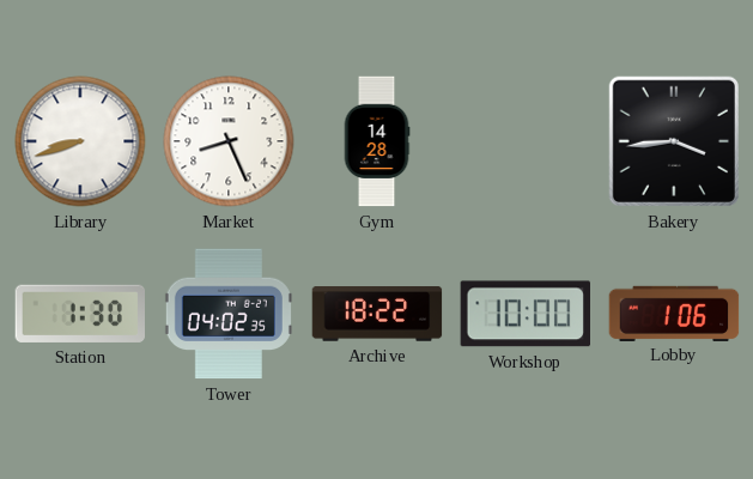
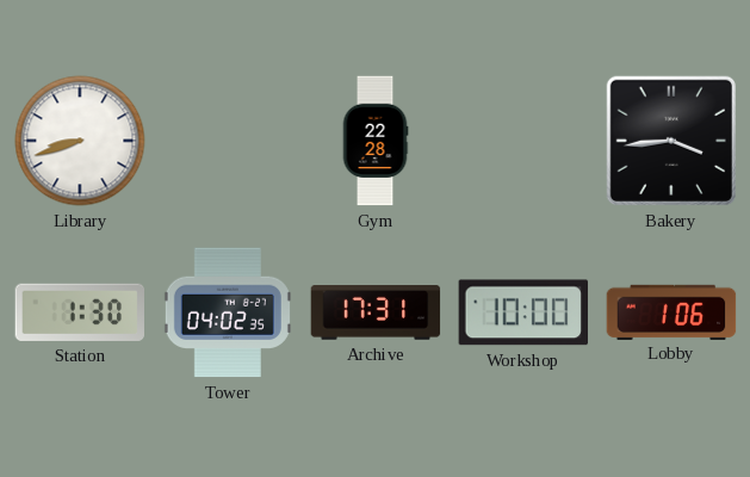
Market: 8:26 -> none (229, 141)
Gym: 14:28 -> 22:28 (376, 141)
Archive: 18:22 -> 17:31 (376, 312)
